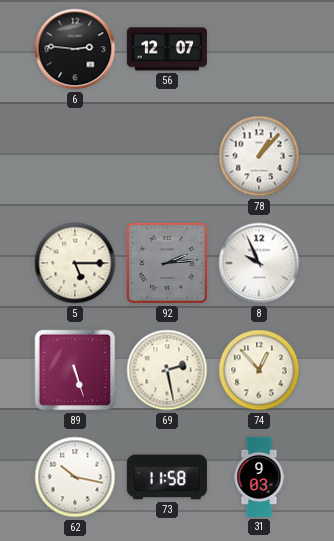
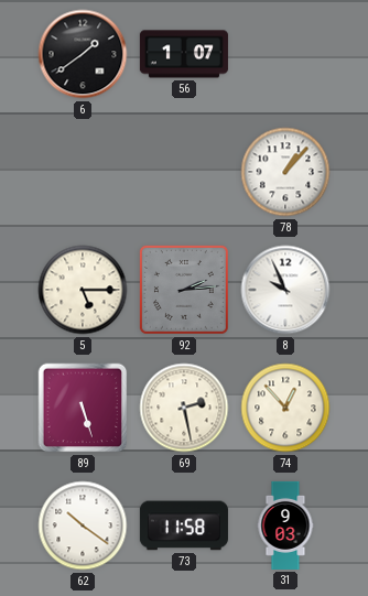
6: 2:46 -> 1:39 (83, 54)
56: 12:07 -> 1:07 (184, 54)
62: 10:17 -> 10:21 (83, 525)
